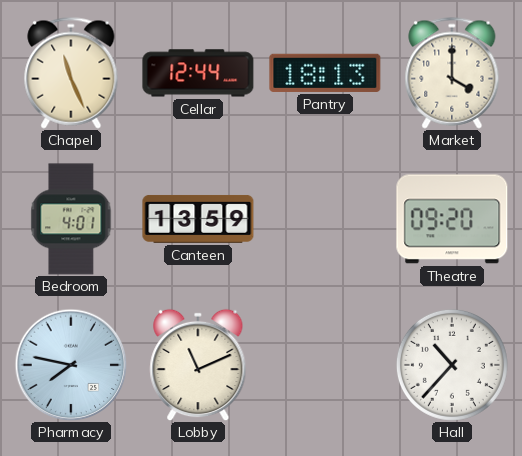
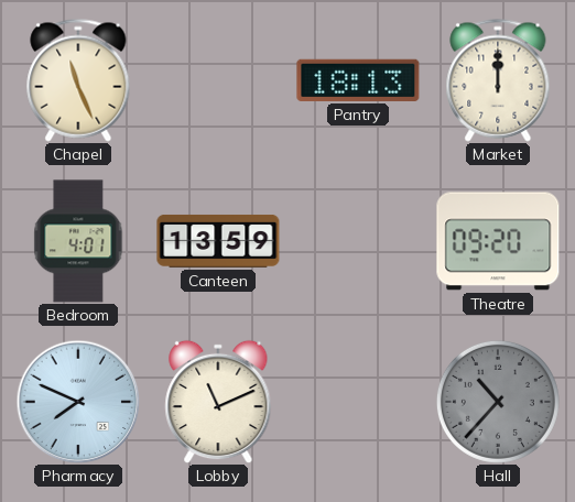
Cellar: 12:44 -> none (198, 73)
Market: 4:00 -> 12:00 (498, 80)
Pharmacy: 7:47 -> 7:49 (78, 402)
Hall dial: white -> grey (498, 402)
